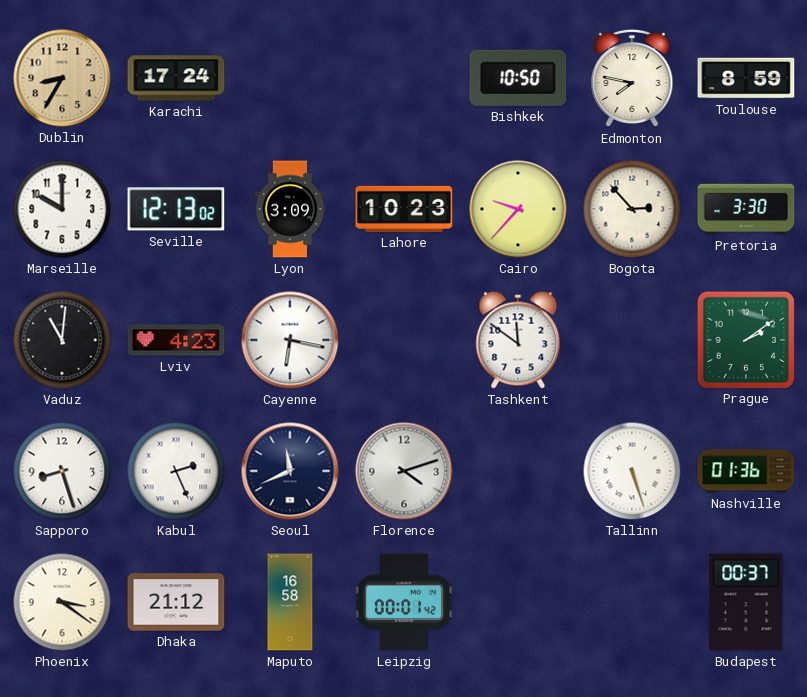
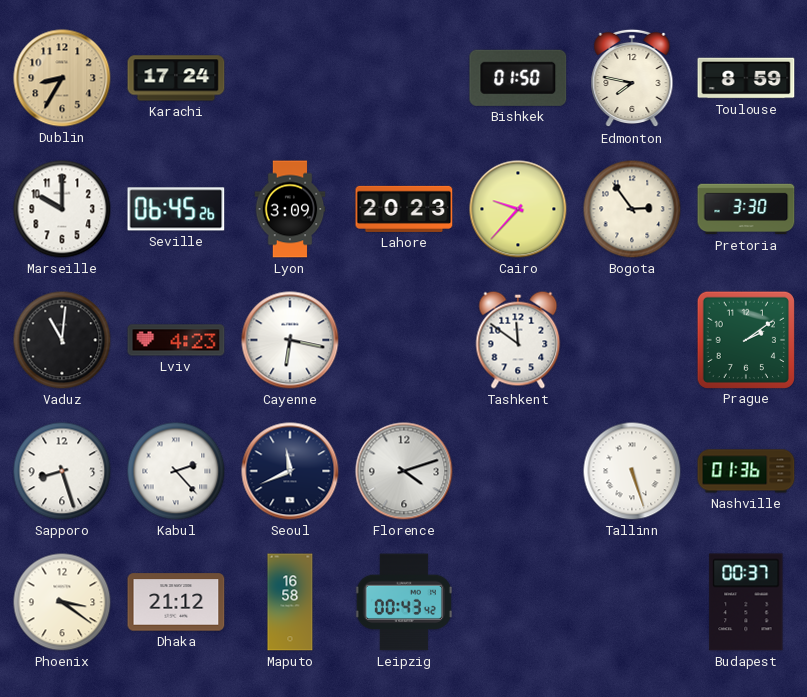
Bishkek: 10:50 -> 01:50 (518, 78)
Seville: 12:13 -> 06:45 (176, 209)
Lahore: 10:23 -> 20:23 (404, 209)
Bogota: 2:53 -> 2:54 (632, 209)
Kabul: 2:26 -> 2:23 (176, 471)
Leipzig: 00:01 -> 00:43 (404, 602)
